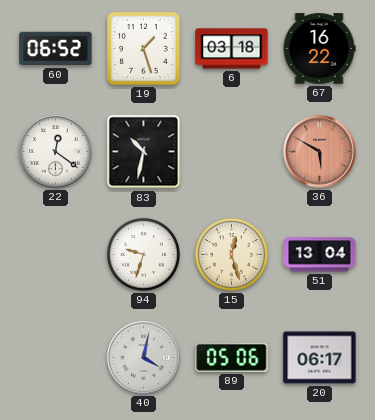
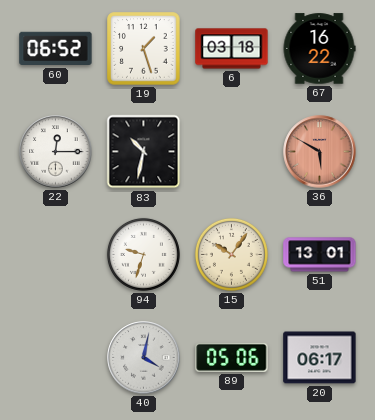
22: 12:21 -> 12:15 (56, 152)
15: 12:27 -> 10:06 (231, 254)
51: 13:04 -> 13:01 (320, 255)
